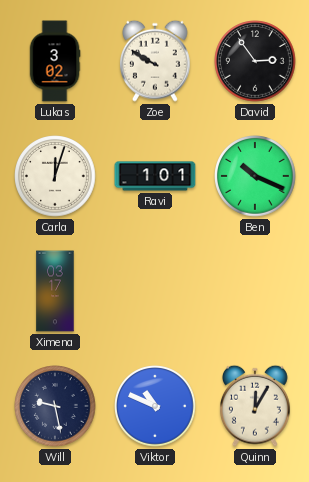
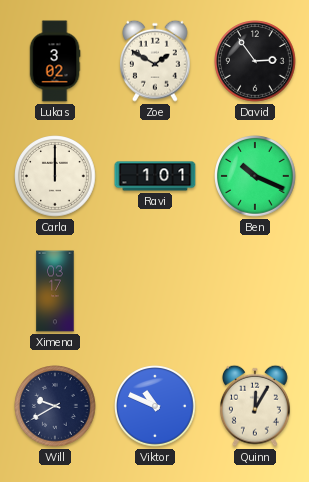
Zoe: 9:50 -> 1:50 (155, 61)
Carla: 12:03 -> 12:00 (55, 176)
Will: 9:28 -> 9:40 (55, 406)
